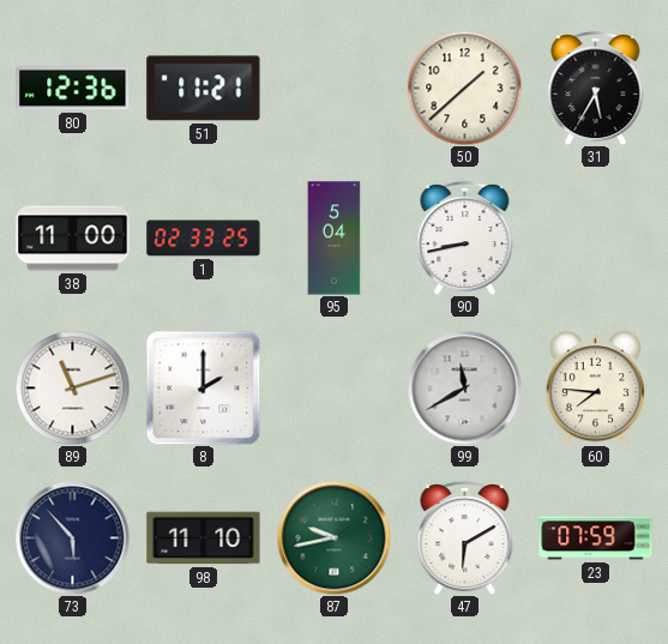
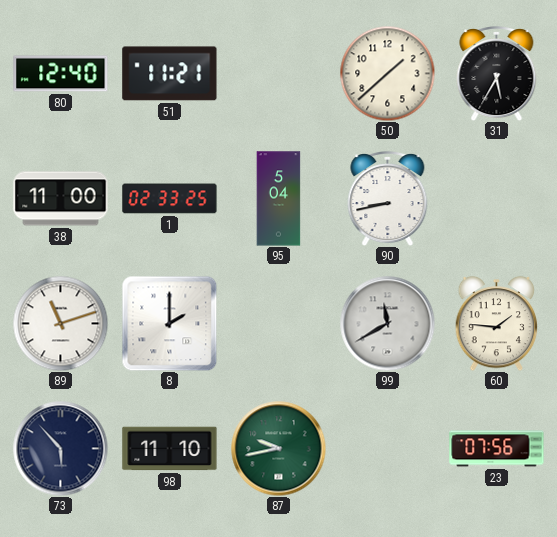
80: 12:36 -> 12:40 (61, 74)
60: 7:46 -> 1:46 (497, 323)
47: 6:10 -> none (465, 538)
23: 07:59 -> 07:56 (497, 449)
